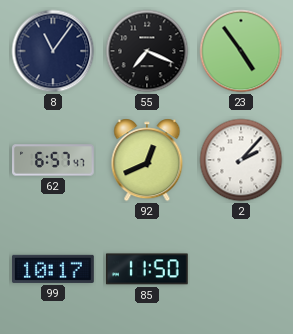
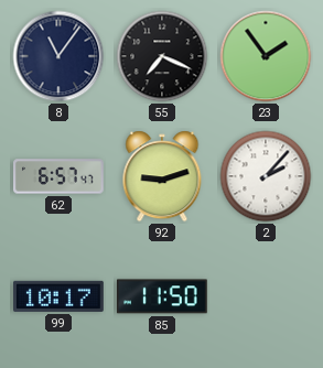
23: 4:54 -> 1:54 (266, 56)
92: 12:41 -> 9:12 (162, 176)
